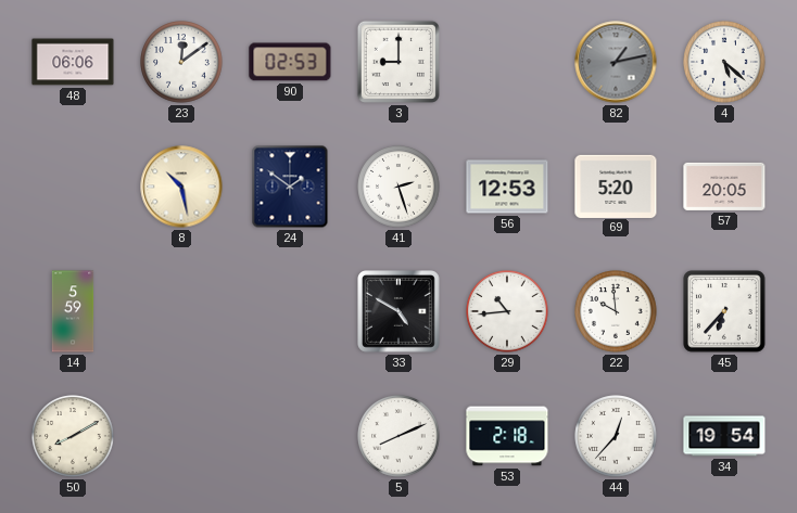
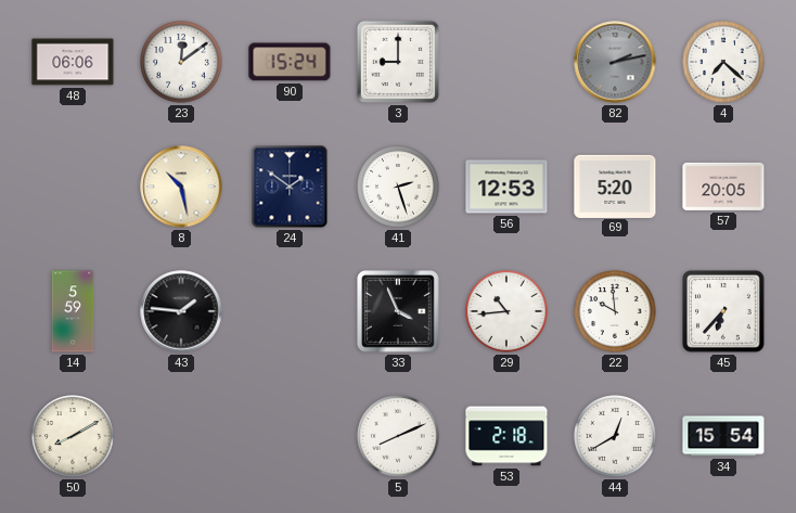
90: 02:53 -> 15:24 (290, 62)
82: 1:13 -> 2:13 (615, 62)
4: 5:22 -> 7:22 (723, 62)
43: none -> 1:46 (181, 311)
33: 4:50 -> 3:56 (399, 312)
44: 12:37 -> 12:40 (615, 436)
34: 19:54 -> 15:54 (723, 436)
